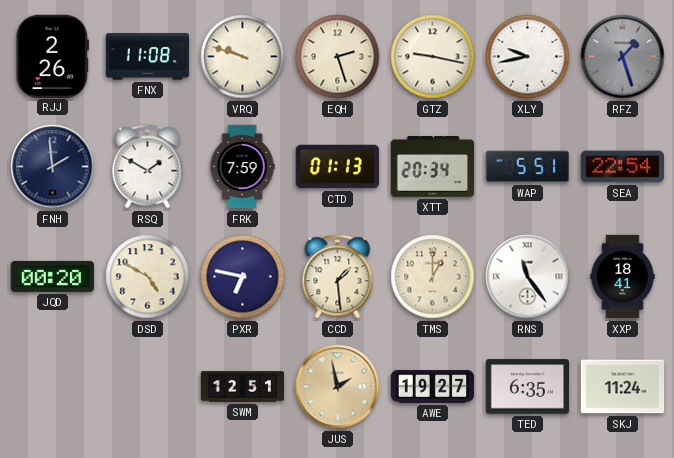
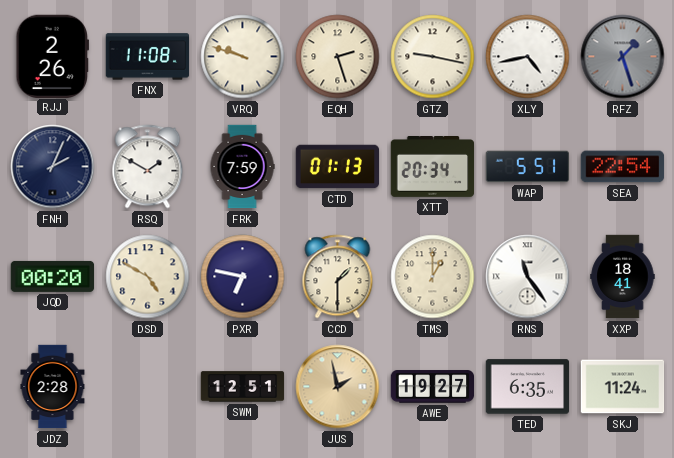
XLY: 9:43 -> 4:43 (528, 57)
FNH: 1:59 -> 2:04 (53, 167)
CCD: 1:29 -> 1:30 (338, 277)
JDZ: none -> 2:28 (53, 387)
